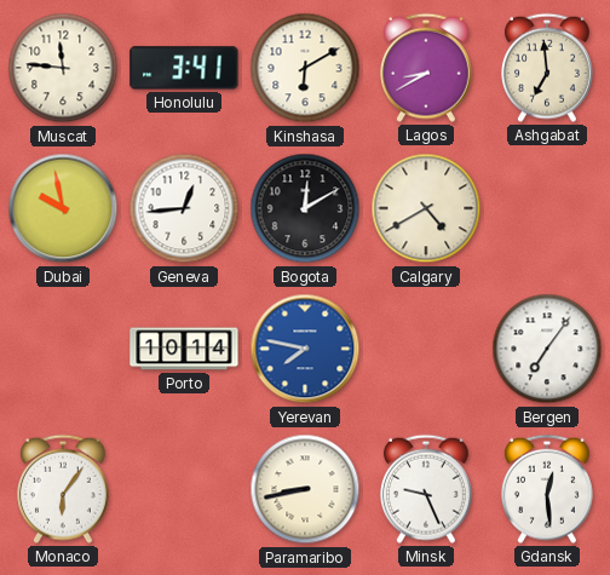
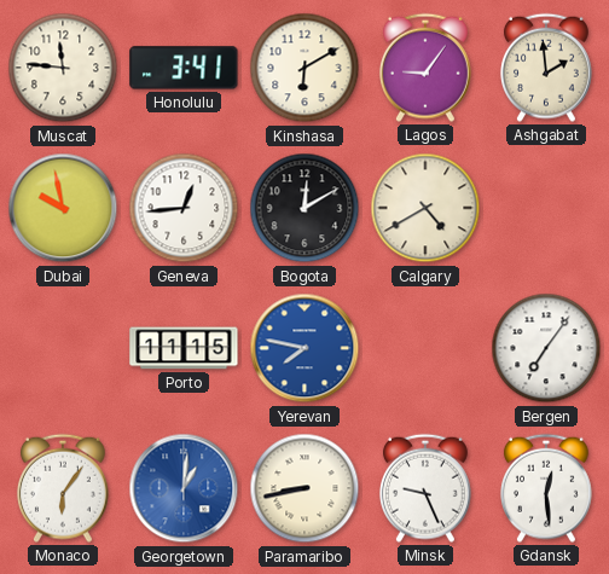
Lagos: 8:40 -> 9:06 (425, 68)
Ashgabat: 6:59 -> 1:59 (546, 68)
Porto: 10:14 -> 11:15 (184, 348)
Georgetown: none -> 1:01 (184, 488)
